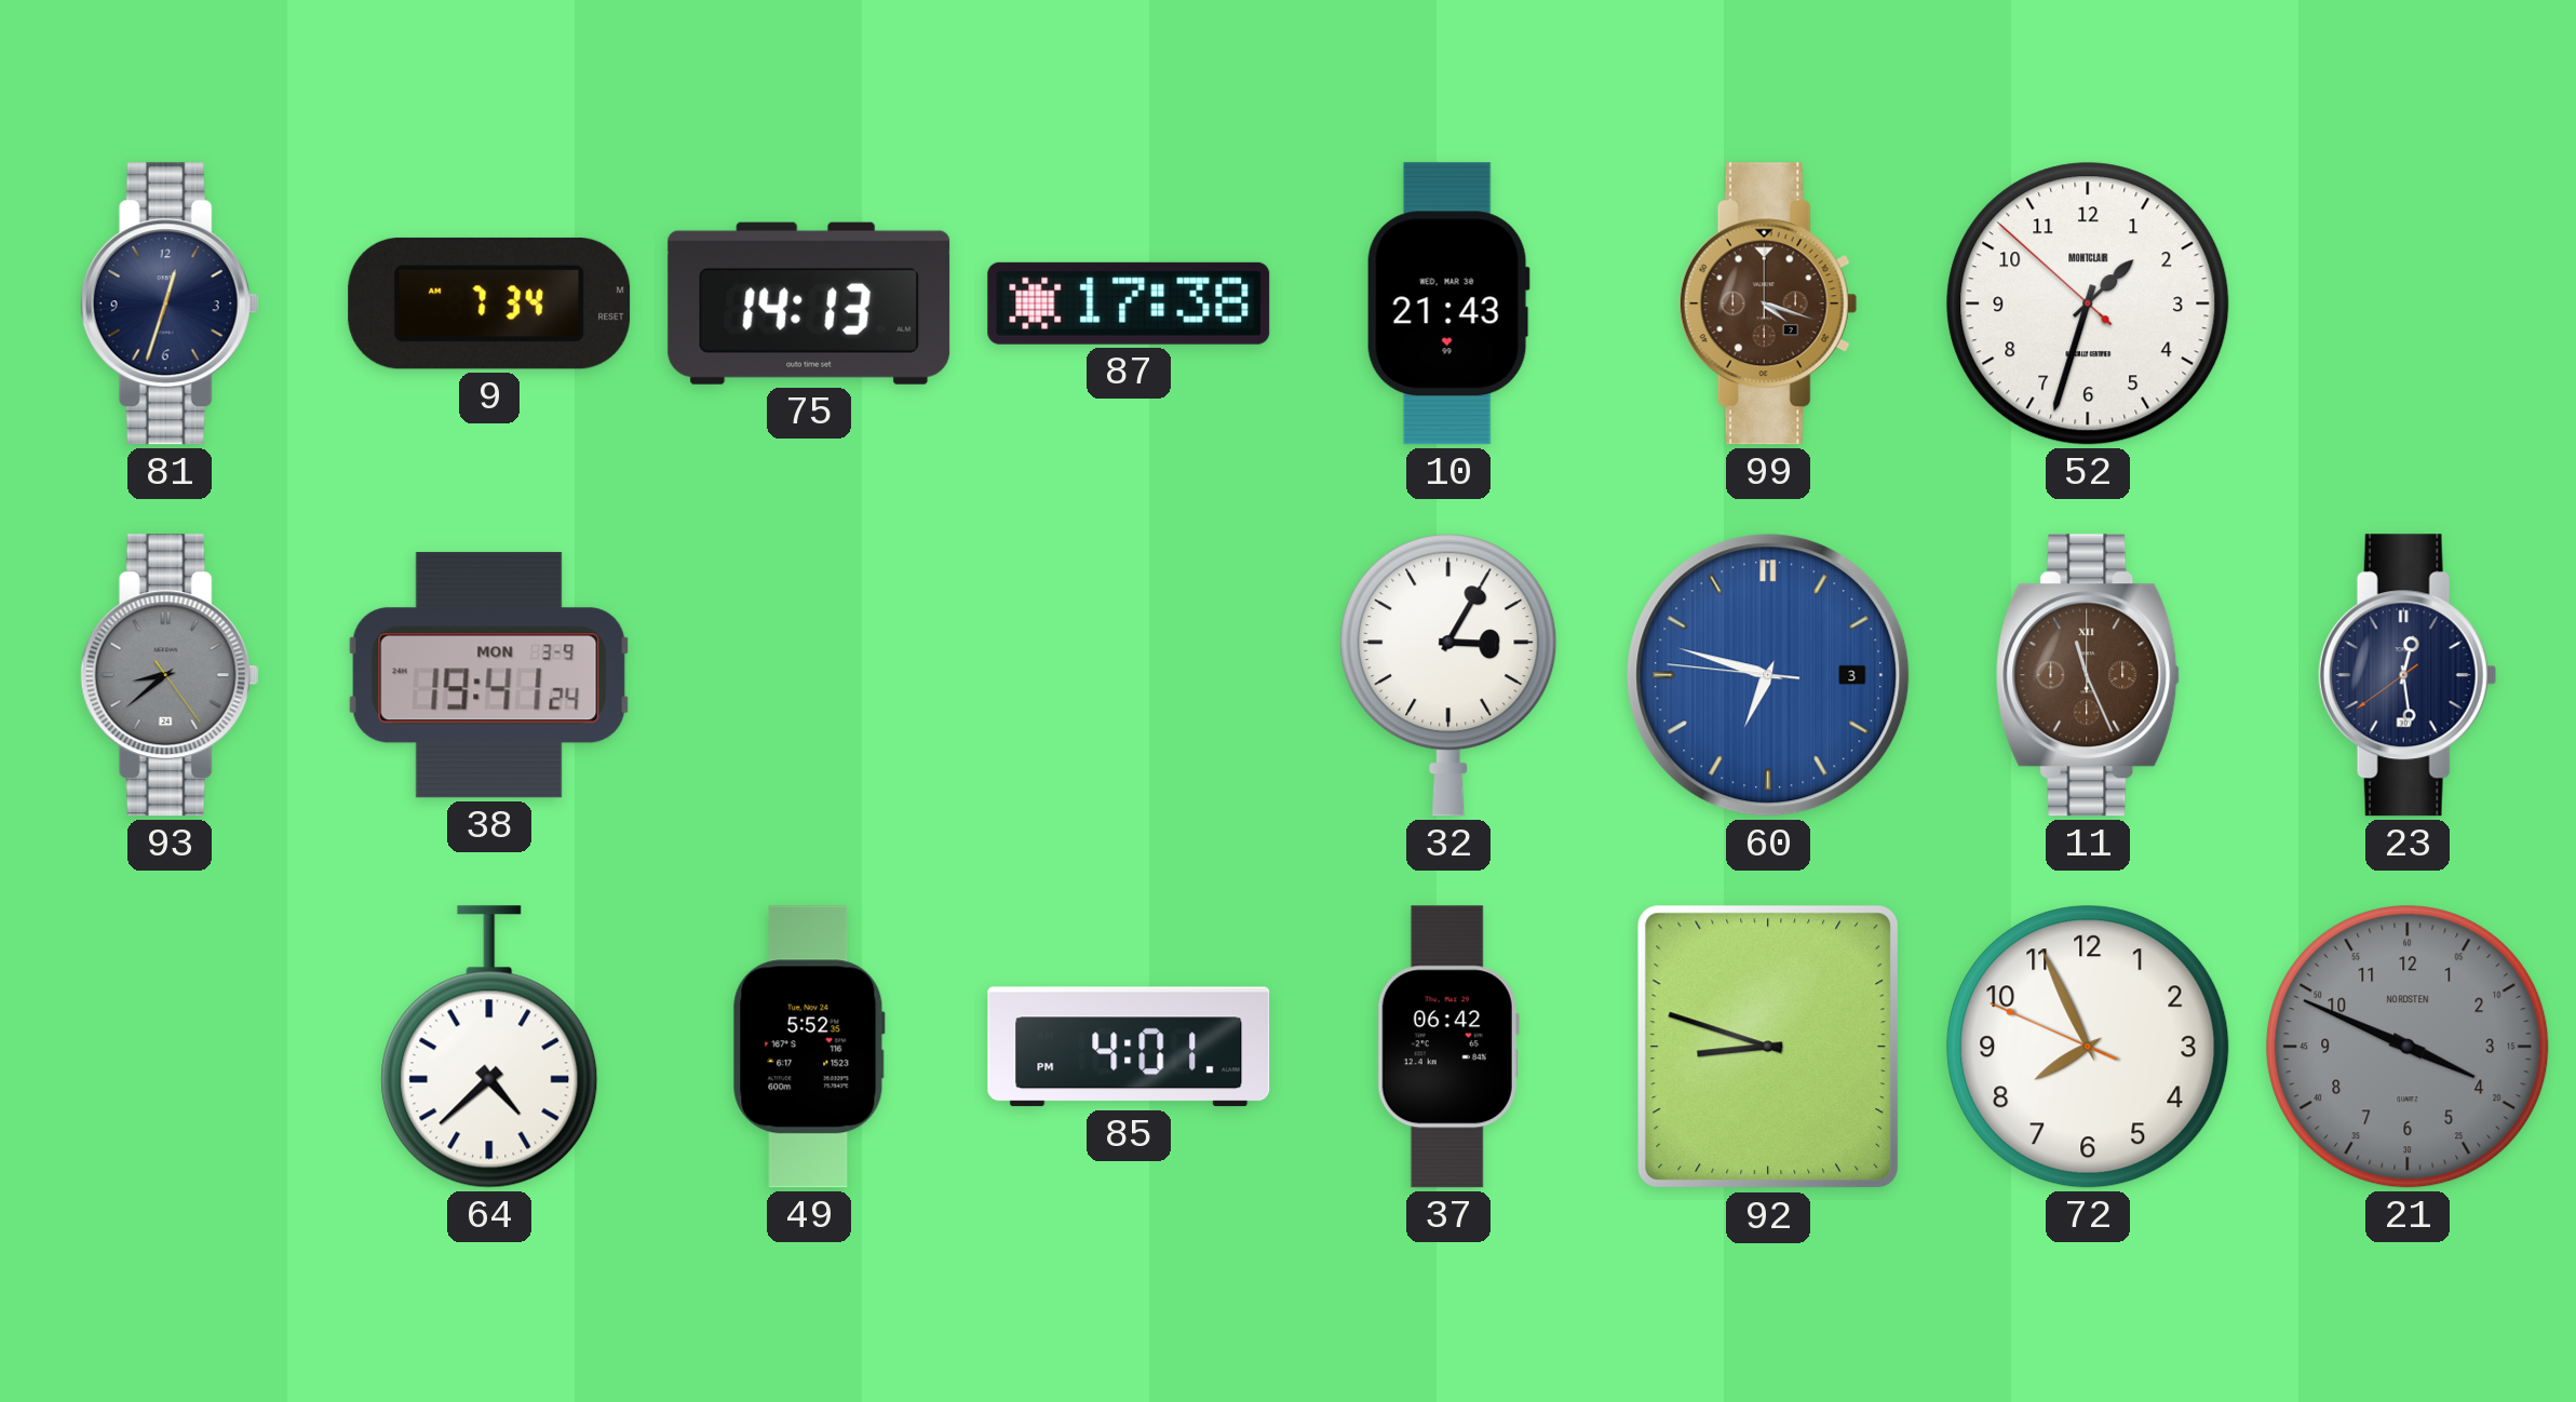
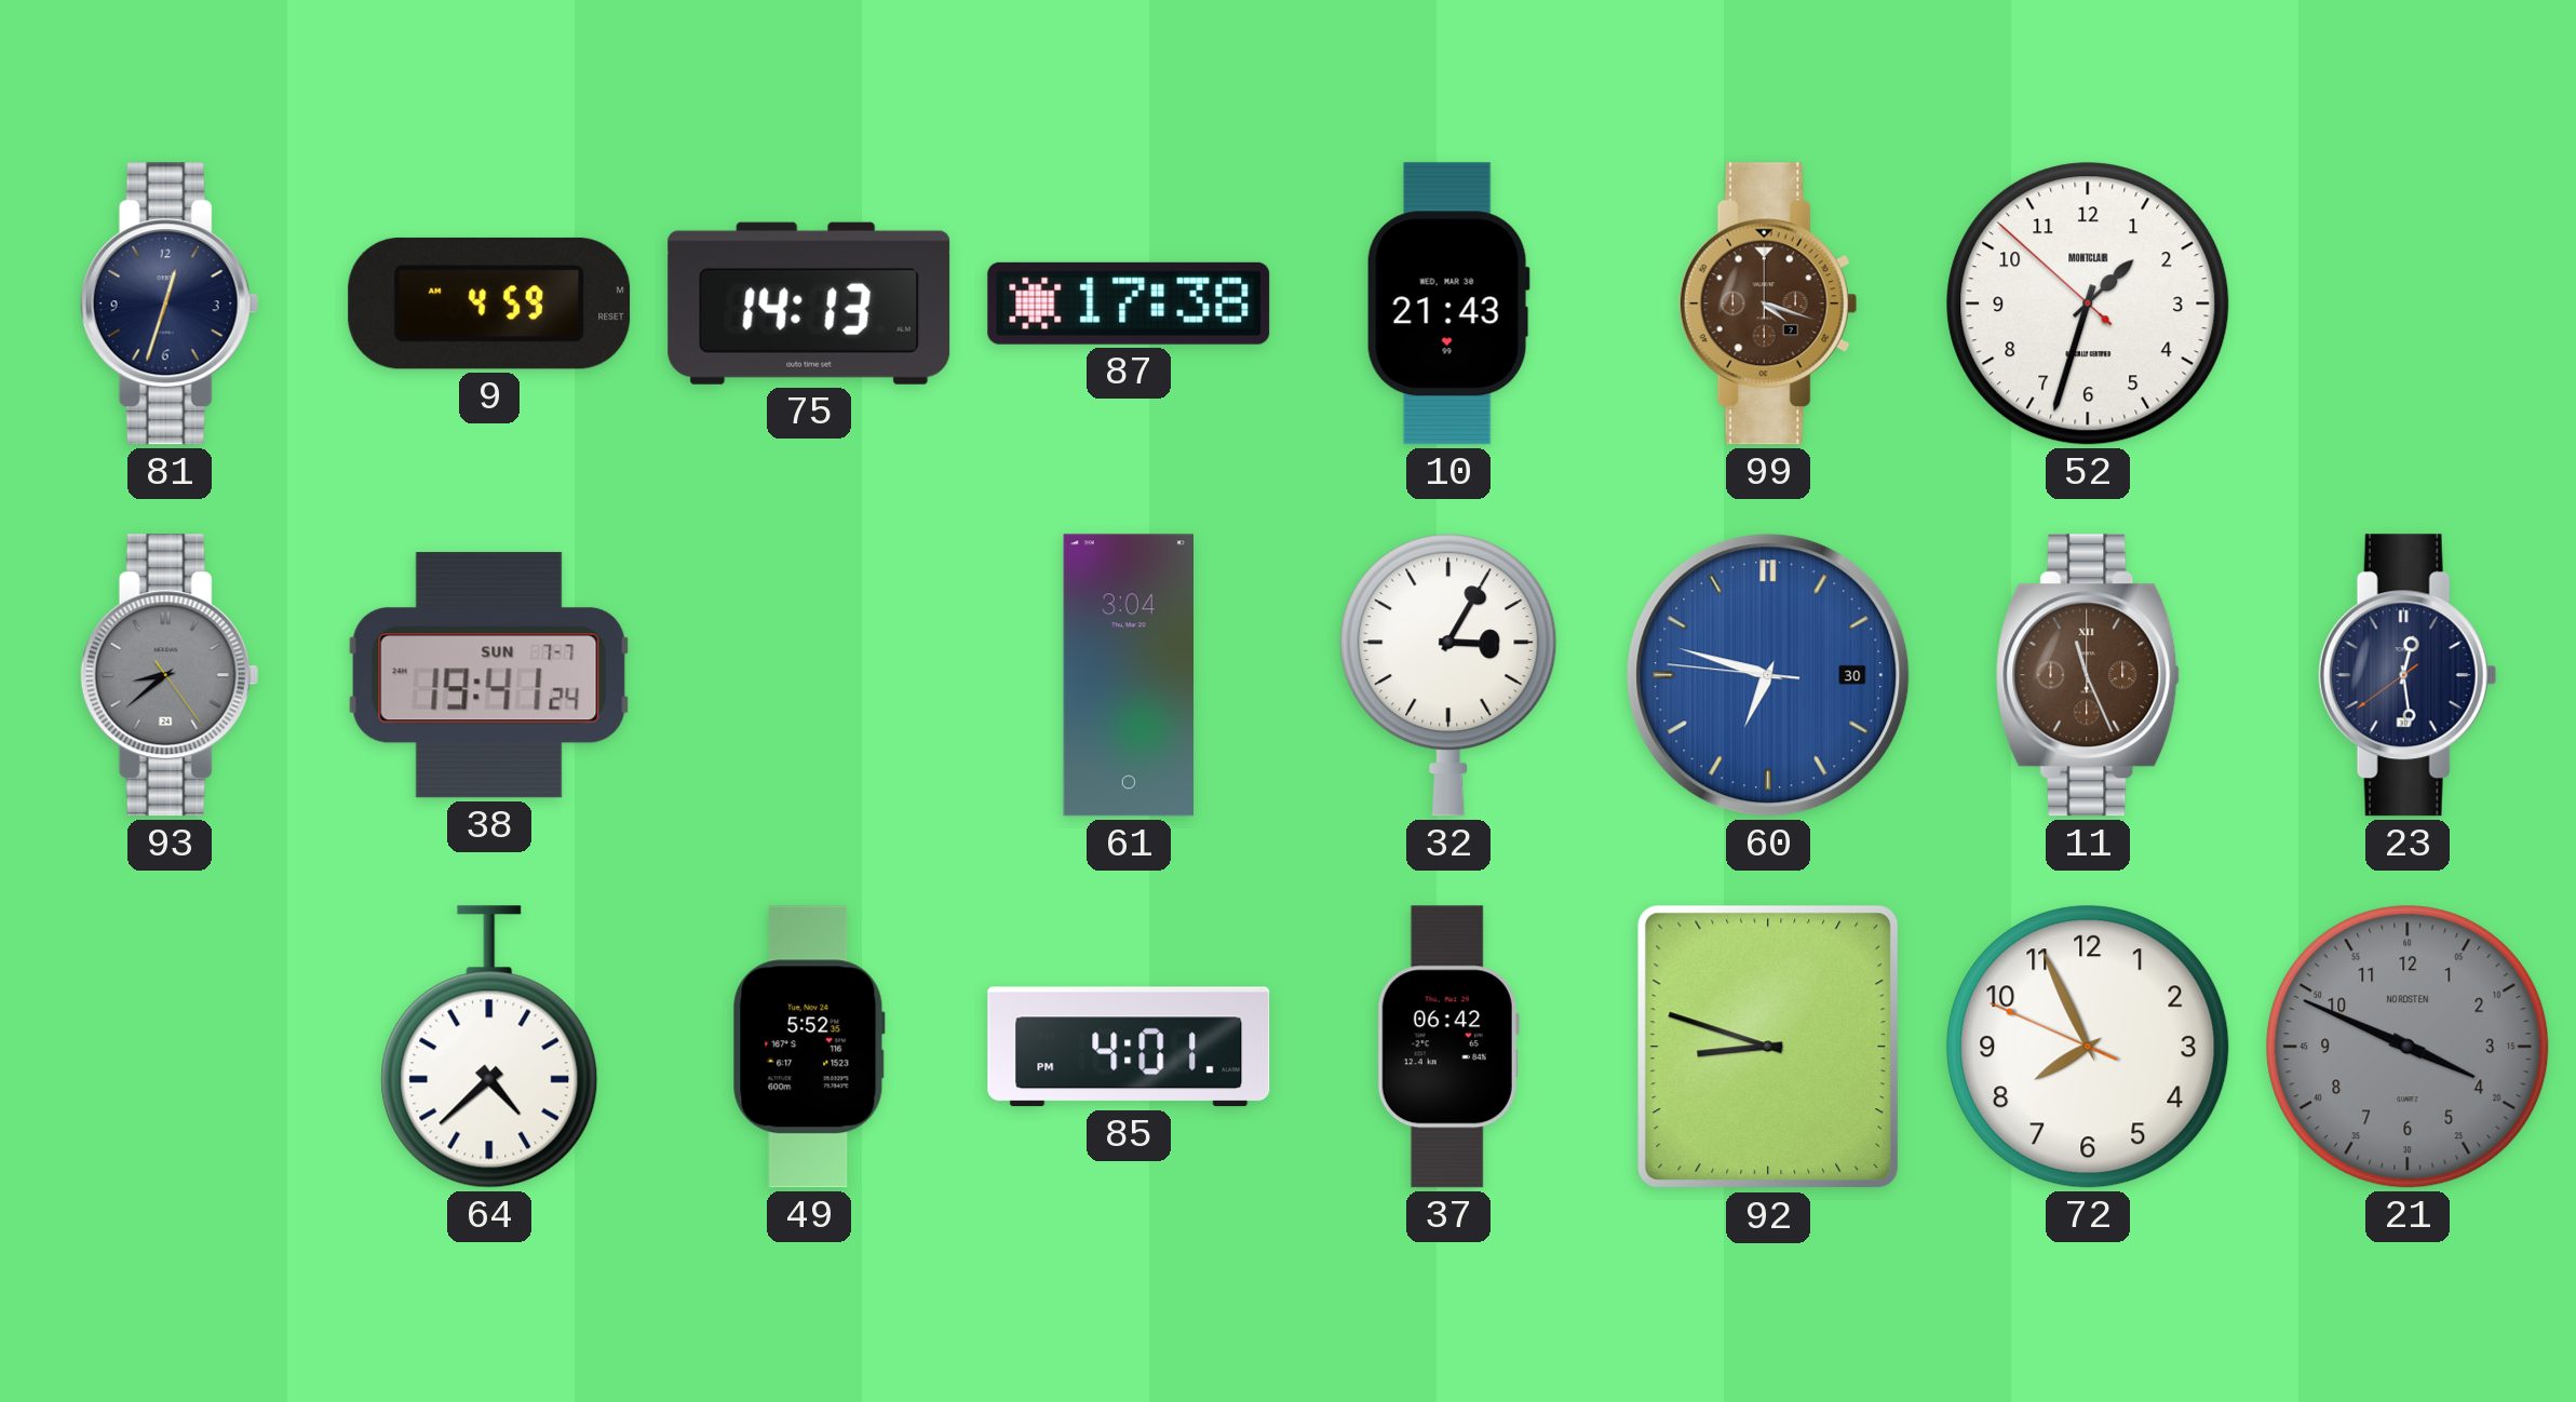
9: 7:34 -> 4:59 (489, 304)
38 date: MON 3-9 -> SUN 7-7 (489, 675)
61: none -> 3:04 (1128, 675)
60 date: 3 -> 30 (1768, 675)
